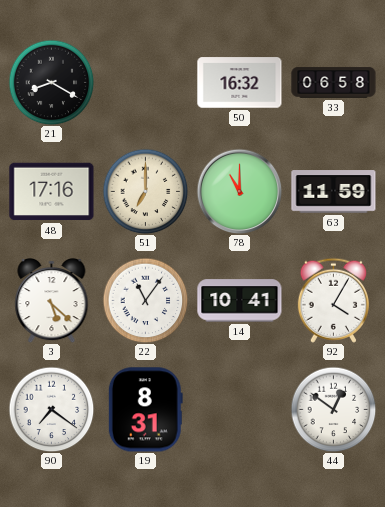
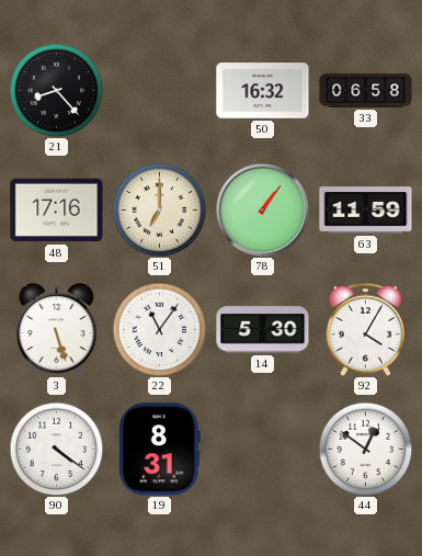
21: 8:20 -> 8:23 (56, 90)
78: 11:00 -> 1:06 (262, 209)
3: 5:22 -> 5:27 (57, 329)
14: 10:41 -> 5:30 (263, 330)
90: 7:21 -> 4:21 (56, 449)
